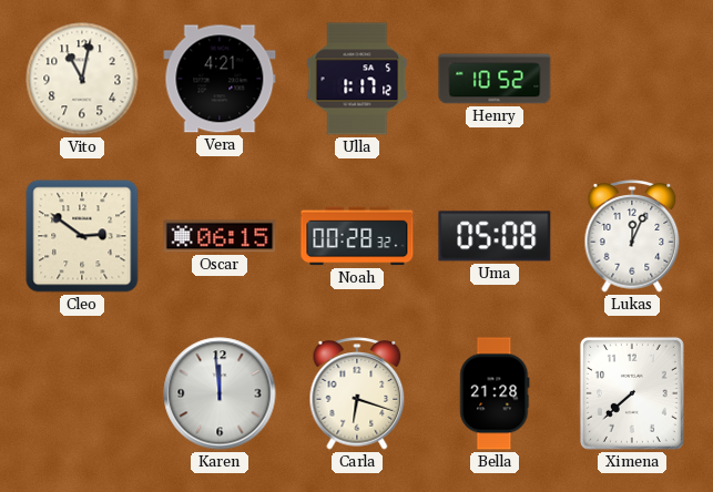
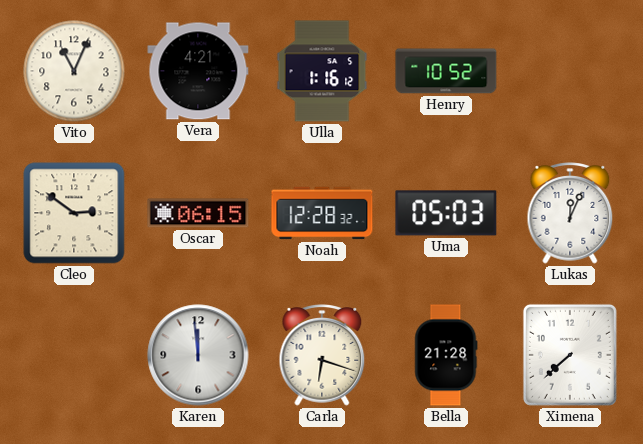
Vito: 11:02 -> 11:04 (74, 71)
Ulla: 1:17 -> 1:16 (322, 71)
Noah: 00:28 -> 12:28 (322, 213)
Uma: 05:08 -> 05:03 (446, 213)
